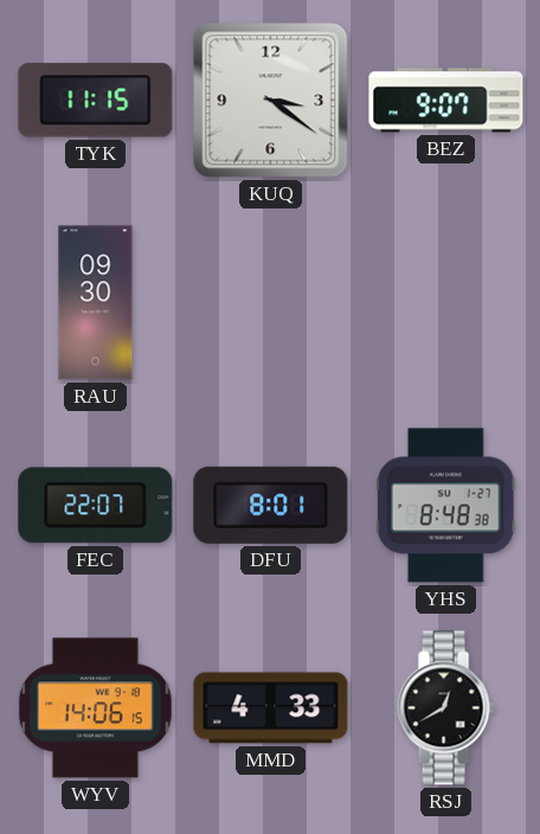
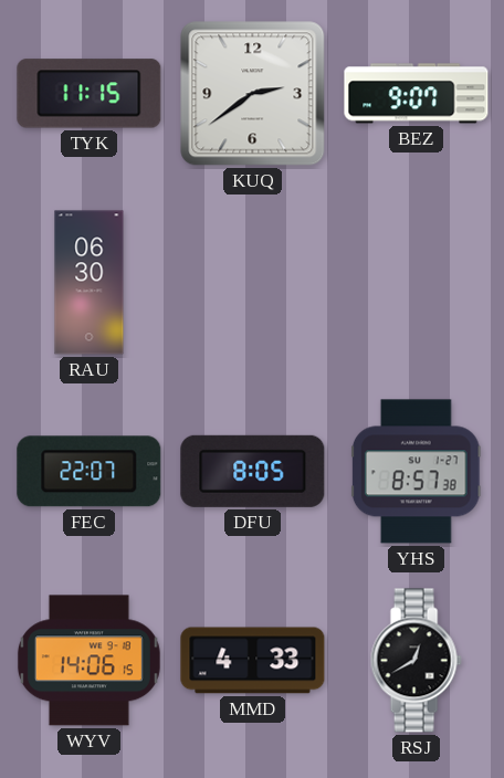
KUQ: 3:21 -> 2:39 (253, 94)
RAU: 09:30 -> 06:30 (90, 283)
DFU: 8:01 -> 8:05 (253, 471)
YHS: 8:48 -> 8:57 (416, 472)
